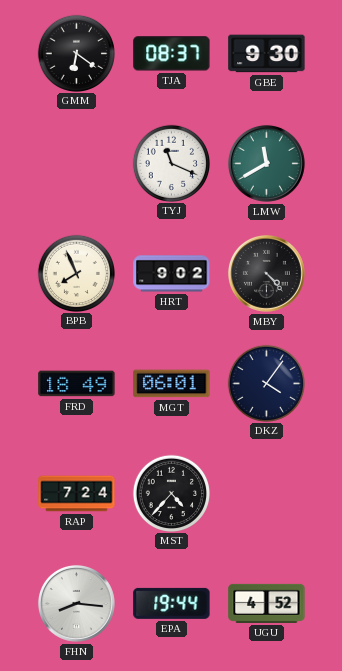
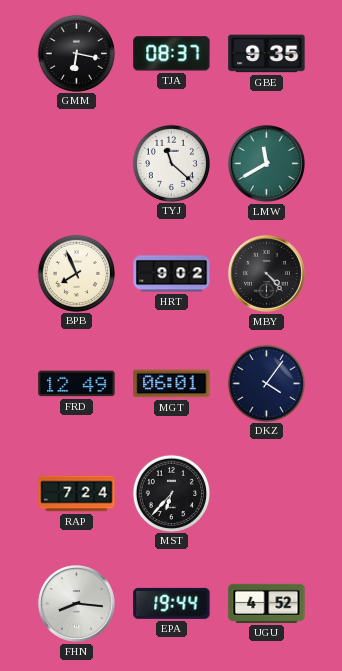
GMM: 6:21 -> 6:17 (76, 53)
GBE: 9:30 -> 9:35 (267, 54)
TYJ: 11:19 -> 11:22 (171, 163)
FRD: 18:49 -> 12:49 (77, 384)
MST: 4:37 -> 6:37 (171, 493)
